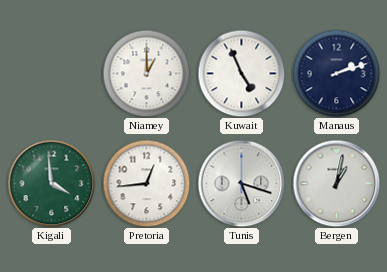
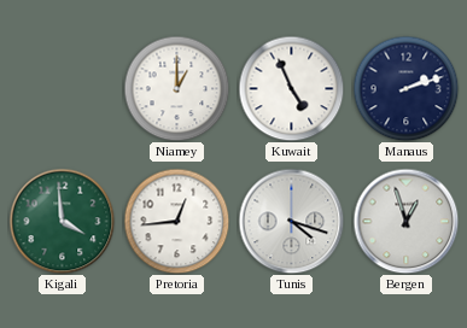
Tunis: 5:18 -> 4:18 (291, 221)
Bergen: 1:02 -> 12:57 (405, 221)
